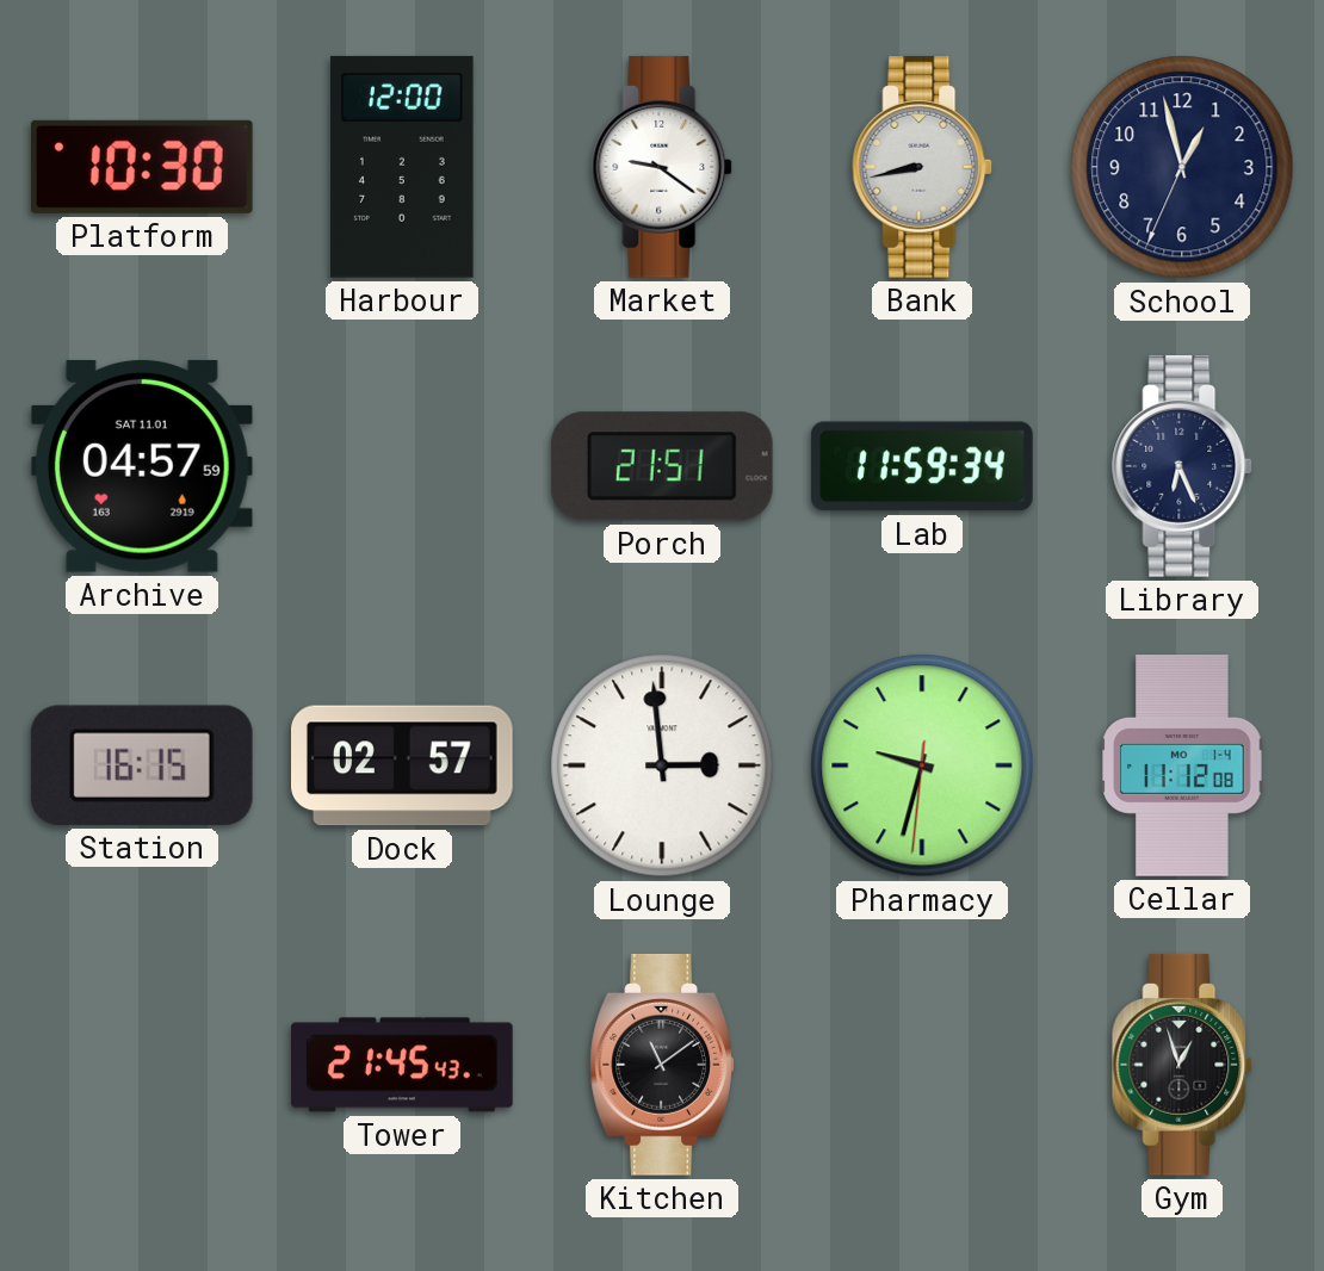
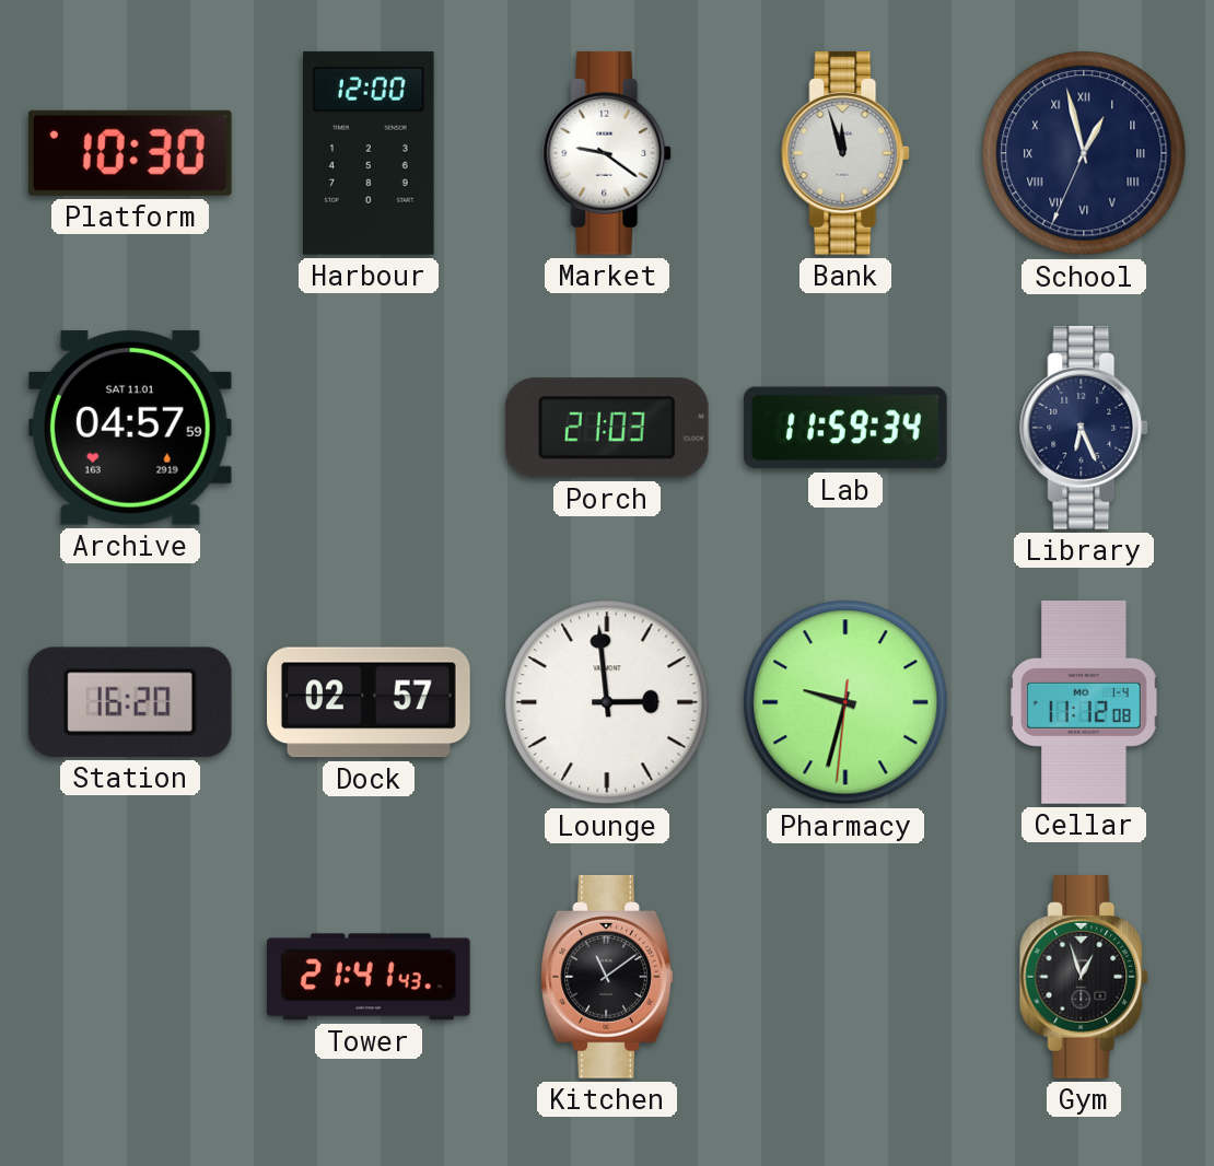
Bank: 8:43 -> 11:57 (847, 153)
School numerals: Arabic -> Roman (1084, 153)
Porch: 21:51 -> 21:03 (607, 428)
Station: 16:15 -> 16:20 (130, 702)
Tower: 21:45 -> 21:41 (370, 977)
